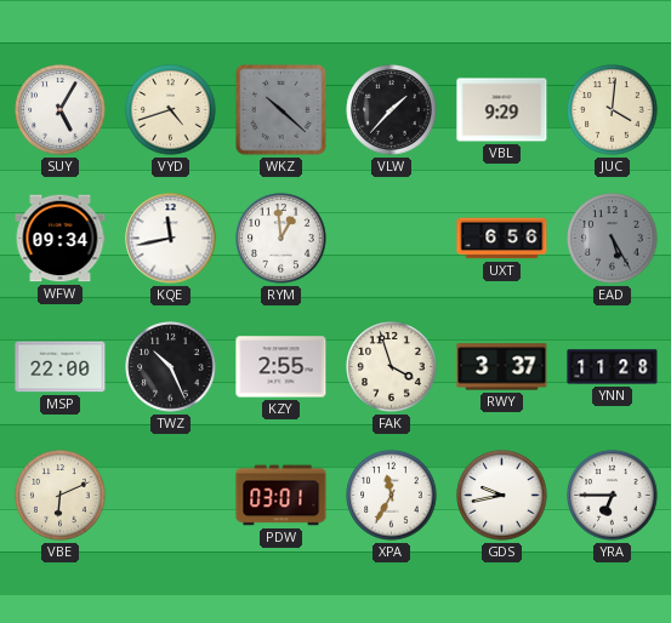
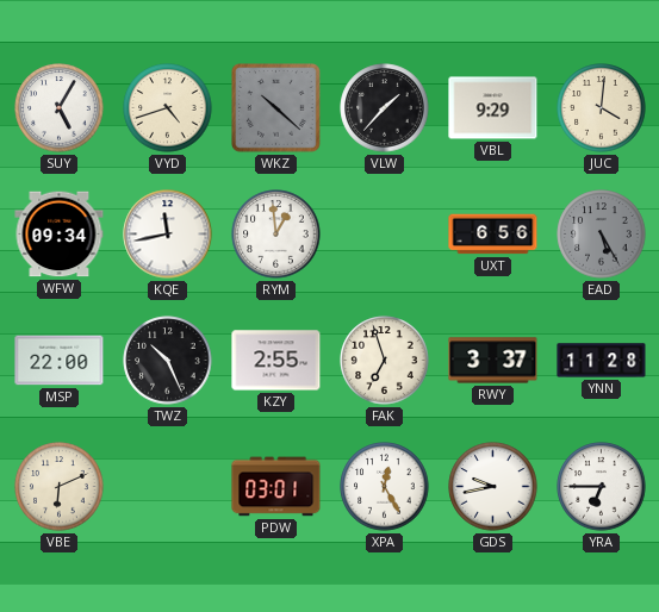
FAK: 3:57 -> 6:57 (385, 361)
XPA: 11:35 -> 12:25 (385, 487)
